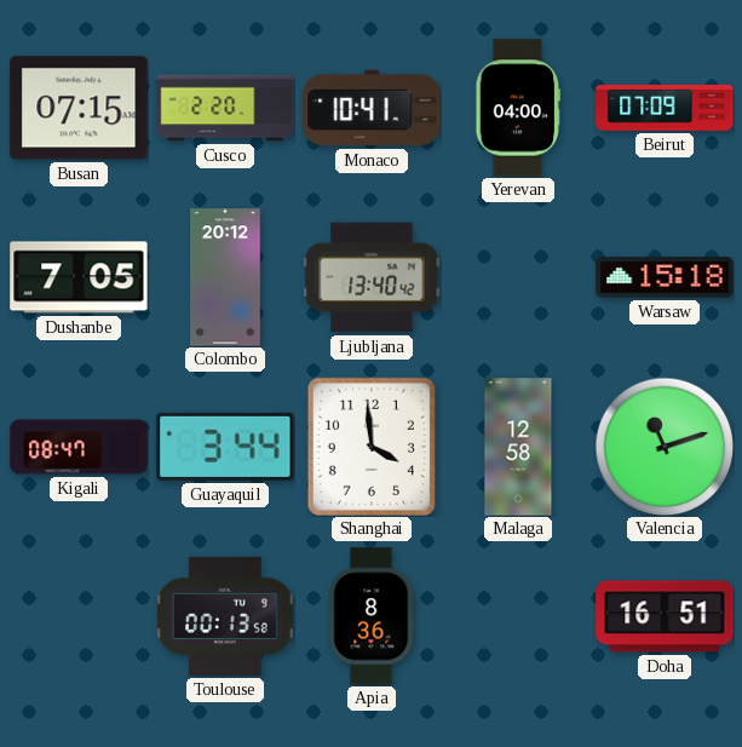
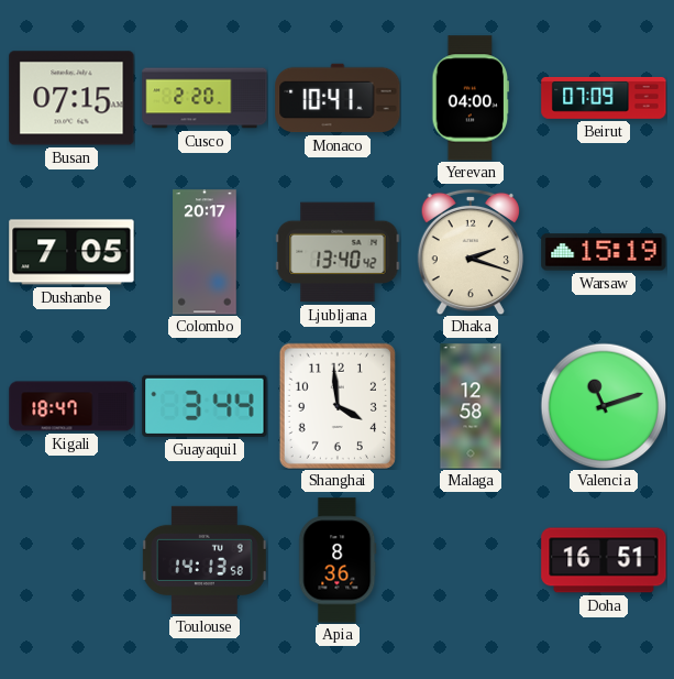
Colombo: 20:12 -> 20:17 (205, 252)
Dhaka: none -> 2:18 (469, 252)
Warsaw: 15:18 -> 15:19 (604, 252)
Kigali: 08:47 -> 18:47 (71, 406)
Toulouse: 00:13 -> 14:13 (206, 560)
